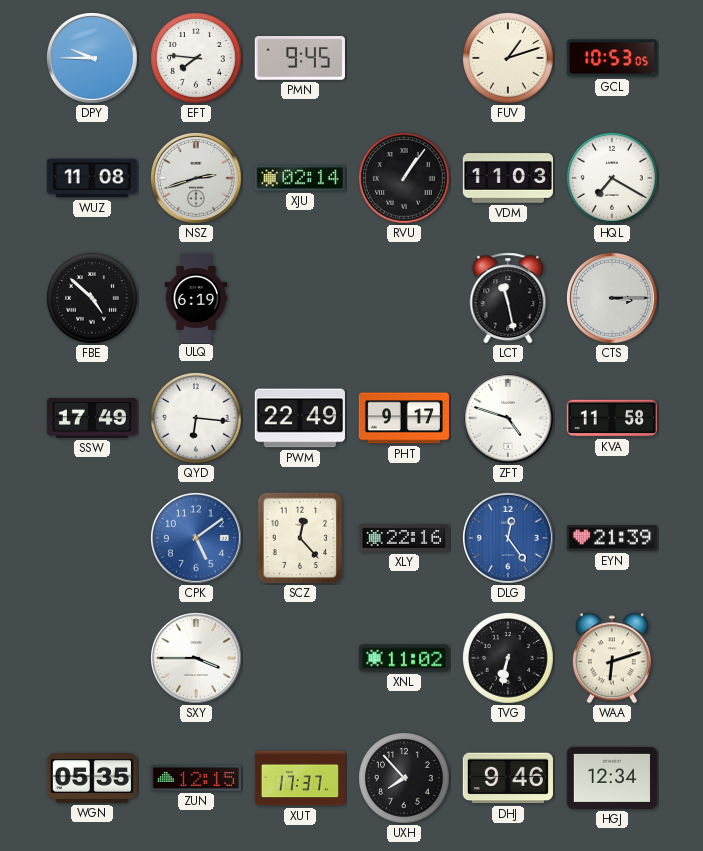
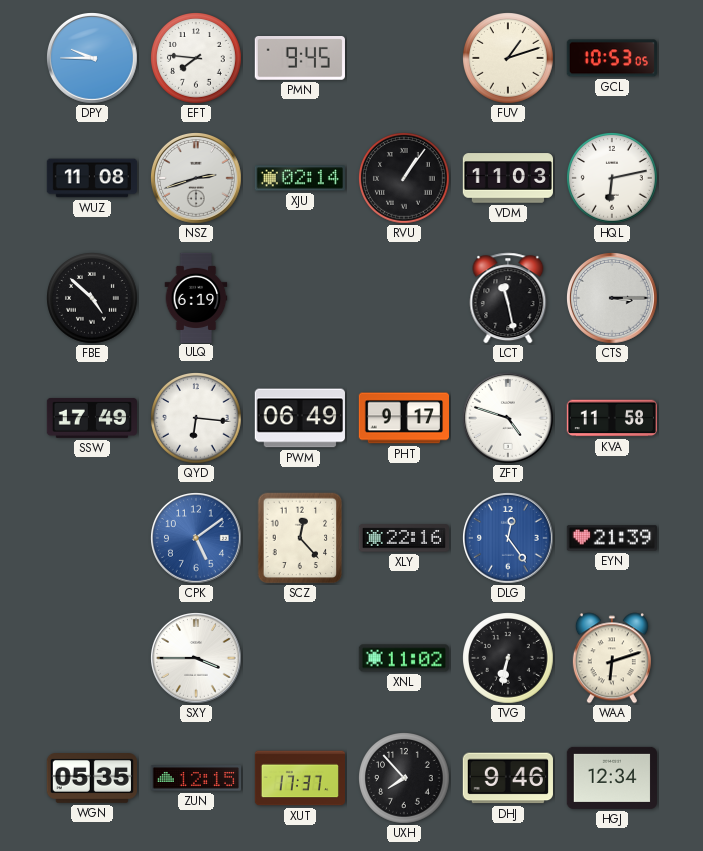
HQL: 7:20 -> 6:13 (613, 179)
PWM: 22:49 -> 06:49 (300, 418)
